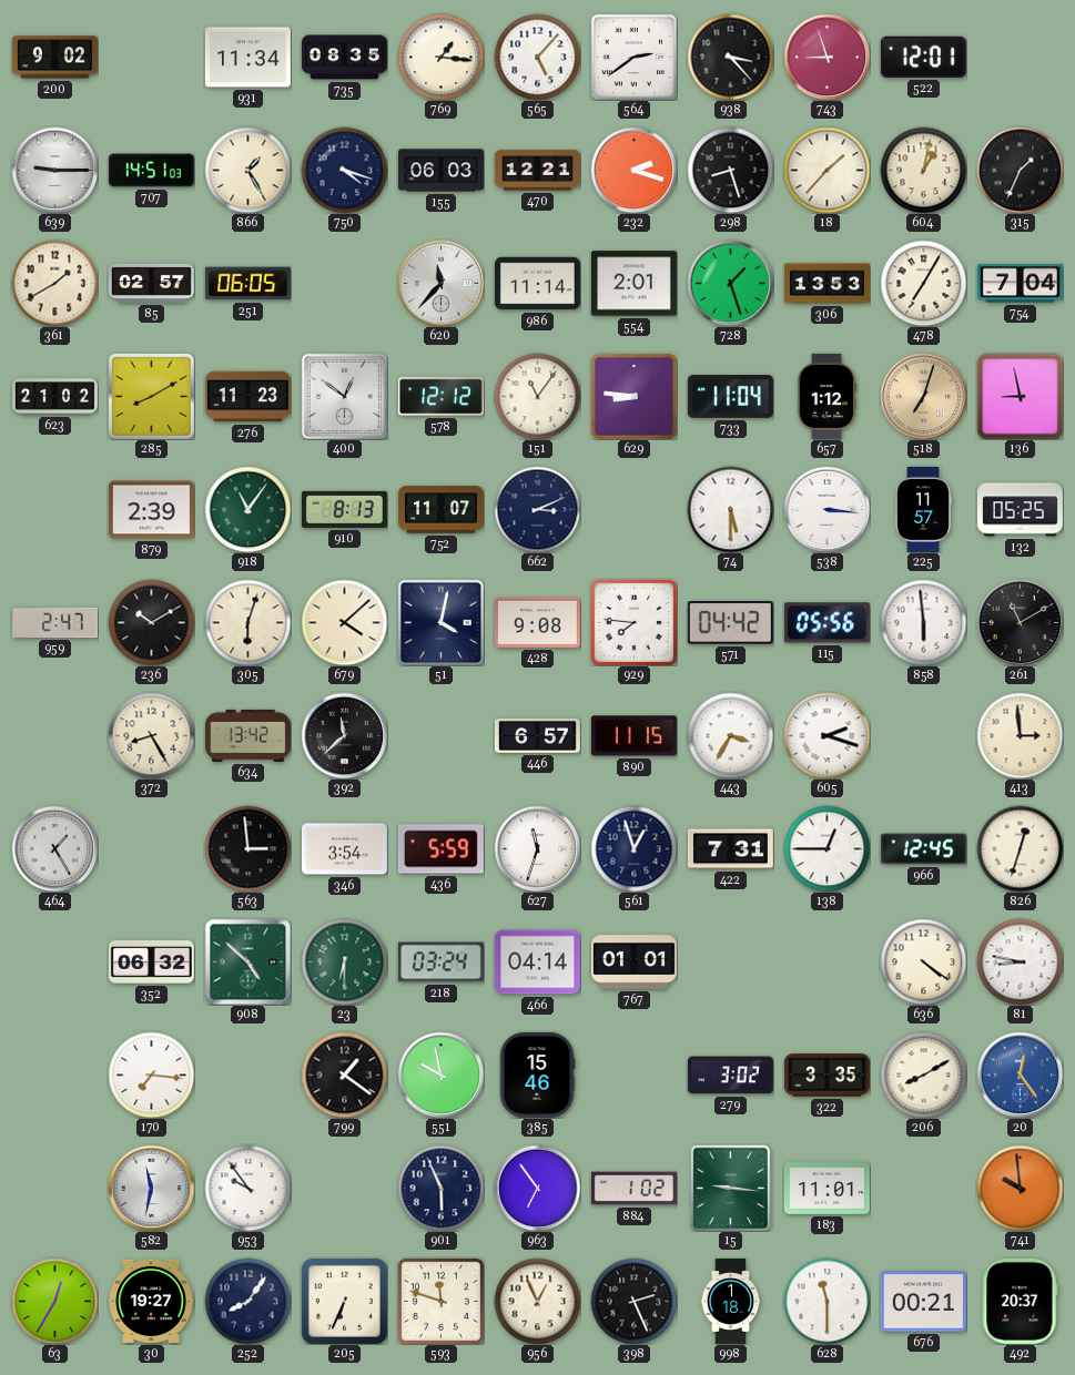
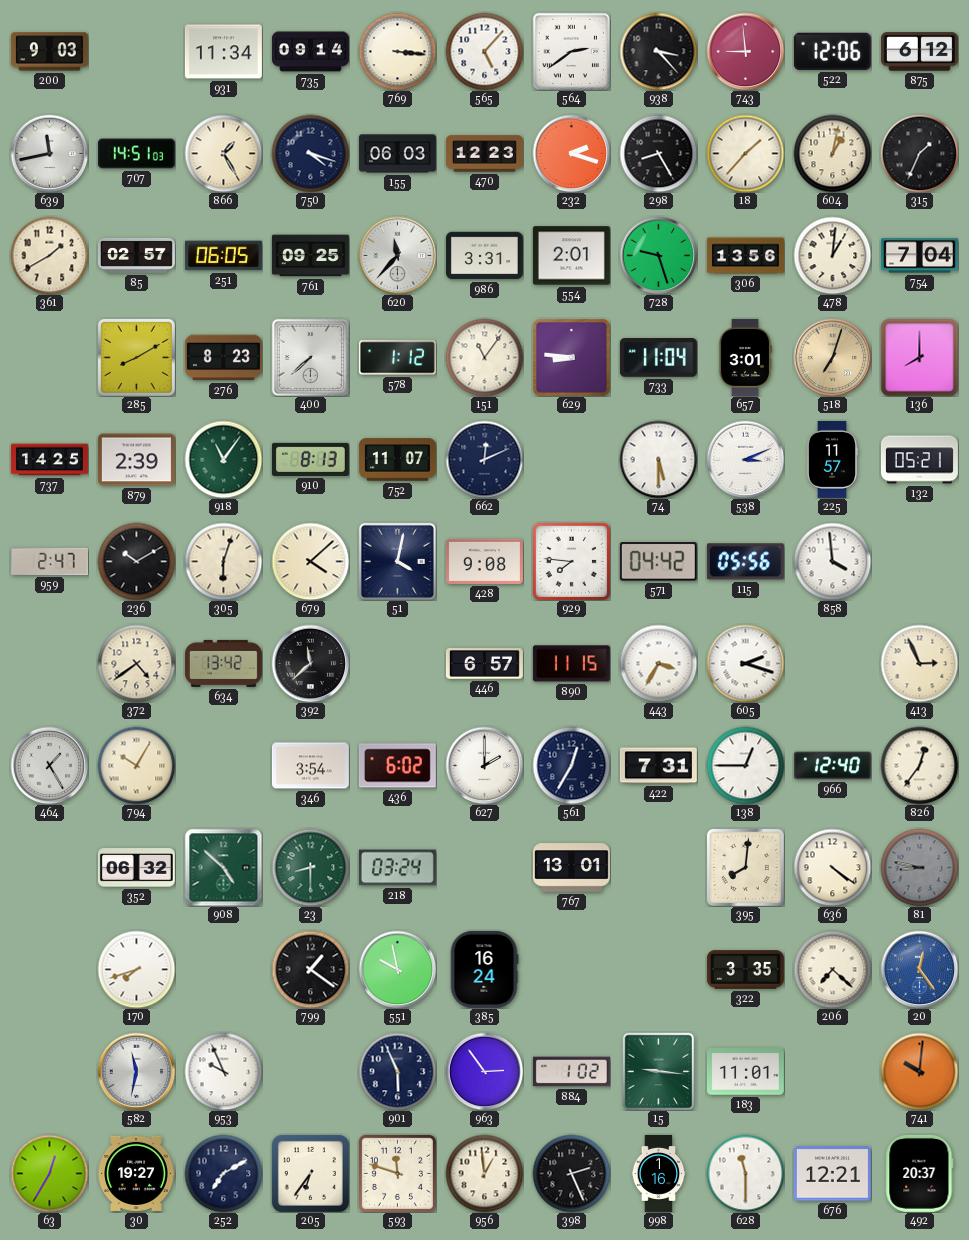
200: 9:02 -> 9:03 (49, 52)
735: 08:35 -> 09:14 (310, 52)
769: 1:16 -> 3:16 (397, 51)
743: 8:57 -> 8:59 (745, 51)
522: 12:01 -> 12:06 (832, 51)
875: none -> 6:12 (919, 52)
639: 9:15 -> 11:43 (49, 153)
470: 12:21 -> 12:23 (484, 154)
298: 8:27 -> 8:25 (658, 153)
761: none -> 09:25 (310, 256)
986: 11:14 -> 3:31 (484, 256)
728: 1:27 -> 9:27 (658, 255)
306: 13:53 -> 13:56 (745, 256)
478: 7:05 -> 1:01 (832, 255)
623: 21:02 -> none (54, 397)
276: 11:23 -> 8:23 (223, 358)
400: 12:51 -> 7:38 (310, 357)
578: 12:12 -> 1:12 (397, 358)
657: 1:12 -> 3:01 (745, 357)
136: 8:58 -> 8:00 (919, 357)
737: none -> 14:25 (49, 460)
662: 3:11 -> 12:11 (484, 459)
538: 3:16 -> 3:11 (745, 459)
132: 05:25 -> 05:21 (919, 460)
858: 5:59 -> 3:59 (832, 561)
261: 11:10 -> none (1020, 622)
372: 8:25 -> 4:39 (136, 663)
413: 2:59 -> 2:56 (919, 663)
794: none -> 10:05 (136, 765)
563: 2:59 -> none (247, 848)
436: 5:59 -> 6:02 (397, 766)
627: 11:33 -> 2:00 (484, 765)
561: 12:57 -> 12:35 (571, 765)
966: 12:45 -> 12:40 (832, 766)
826: 12:33 -> 12:36 (919, 765)
23: 6:30 -> 8:30 (310, 867)
466: 04:14 -> none (537, 962)
767: 01:01 -> 13:01 (571, 868)
395: none -> 8:01 (745, 867)
81 dial: white -> grey (919, 867)
170: 7:16 -> 7:42 (136, 969)
385: 15:46 -> 16:24 (484, 969)
279: 3:02 -> none (730, 1076)
206: 8:10 -> 7:22 (832, 969)
953: 9:54 -> 9:56 (223, 1071)
963: 6:54 -> 2:54 (484, 1071)
741: 9:59 -> 10:01 (919, 1071)
252: 8:06 -> 7:10 (223, 1173)
205: 6:34 -> 6:36 (310, 1173)
956: 12:56 -> 12:59 (484, 1173)
998: 1:18 -> 1:16 (659, 1174)
676: 00:21 -> 12:21 (832, 1174)
